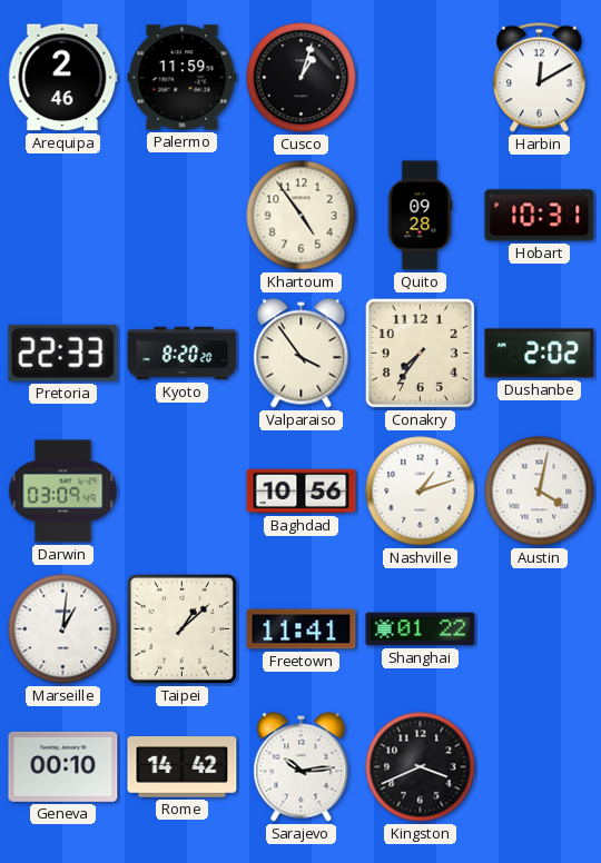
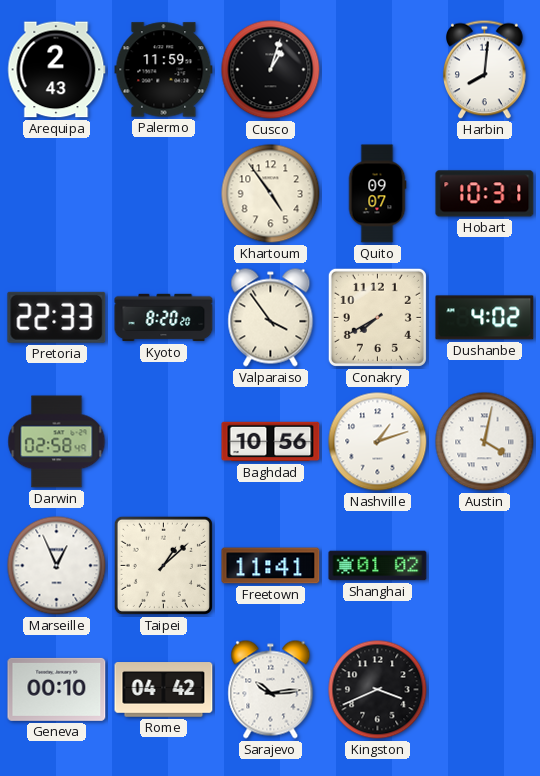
Arequipa: 2:46 -> 2:43 (57, 70)
Harbin: 12:10 -> 8:01 (485, 70)
Quito: 09:28 -> 09:07 (377, 194)
Conakry: 7:36 -> 7:40 (377, 317)
Dushanbe: 2:02 -> 4:02 (485, 318)
Darwin: 03:09 -> 02:58 (57, 442)
Marseille: 1:01 -> 12:56 (57, 566)
Shanghai: 01:22 -> 01:02 (378, 566)
Rome: 14:42 -> 04:42 (164, 690)
